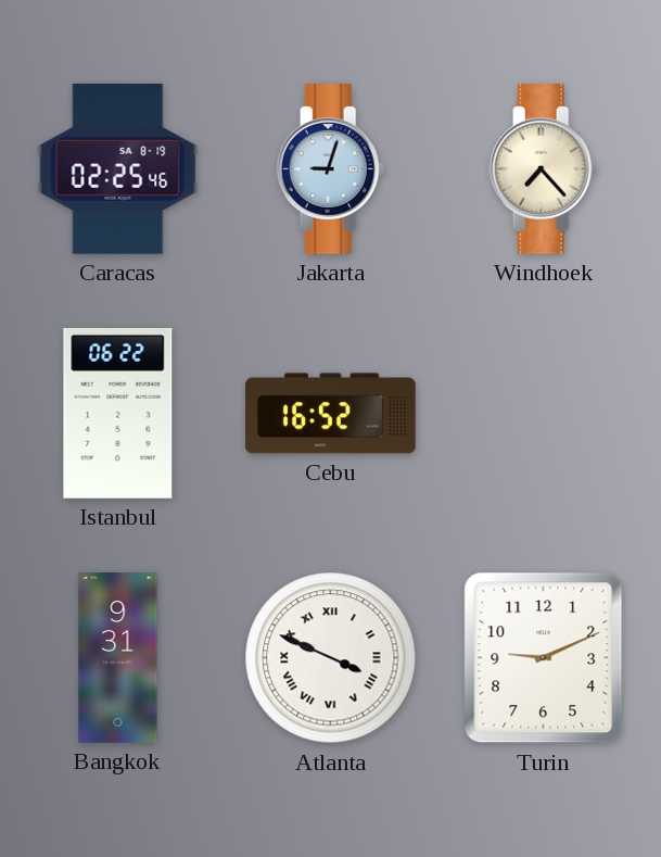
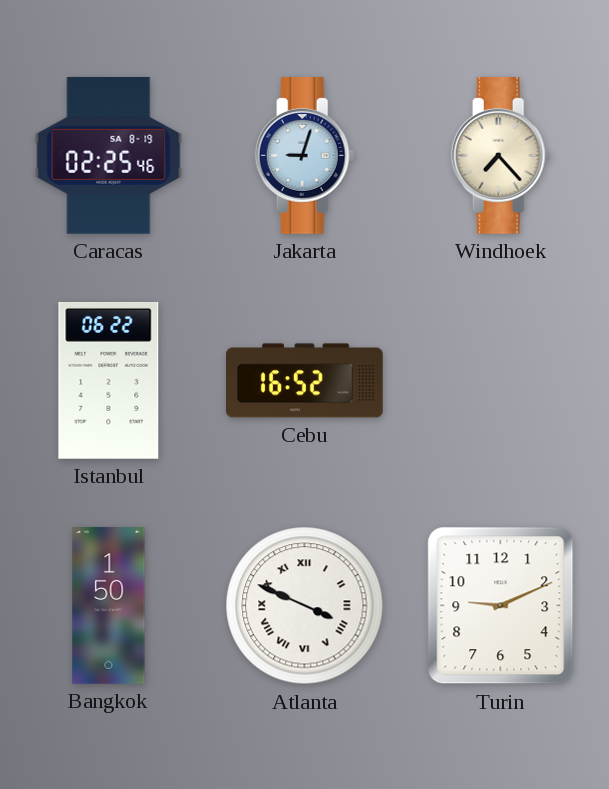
Bangkok: 9:31 -> 1:50 (109, 606)
